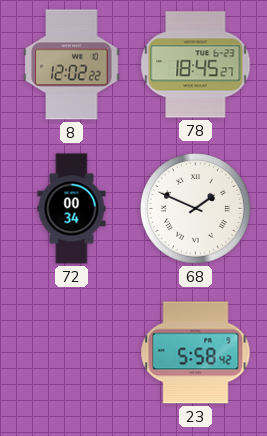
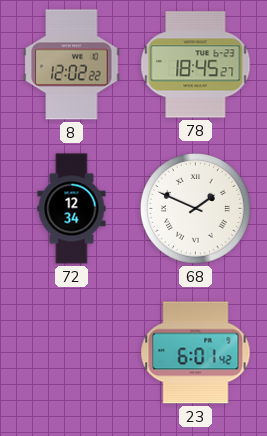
72: 00:34 -> 12:34 (72, 209)
23: 5:58 -> 6:01 (196, 353)
